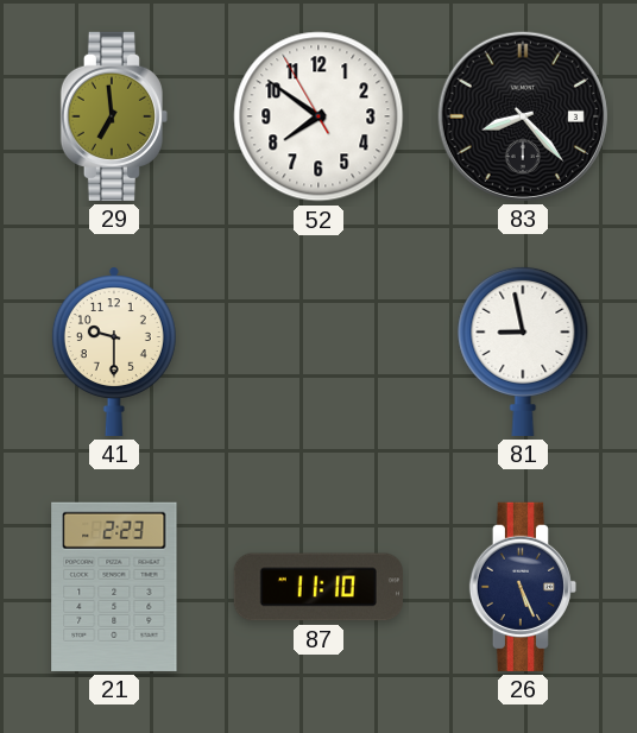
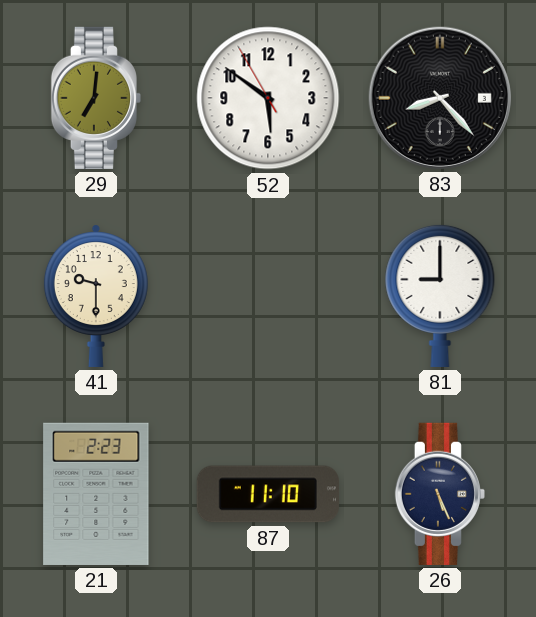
29: 6:59 -> 7:01 (95, 98)
52: 7:50 -> 5:50 (268, 98)
81: 8:58 -> 9:00 (440, 295)
